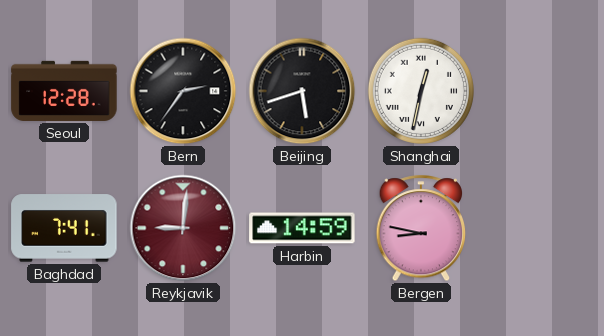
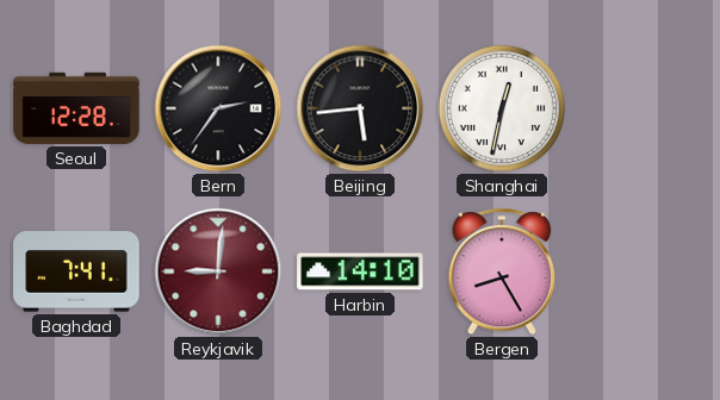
Beijing: 5:42 -> 5:44 (360, 108)
Harbin: 14:59 -> 14:10 (360, 271)
Bergen: 8:47 -> 8:25 (502, 273)
